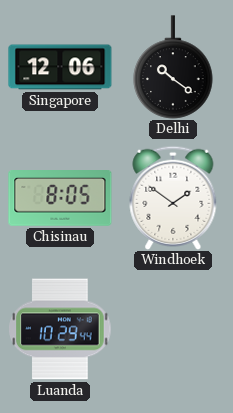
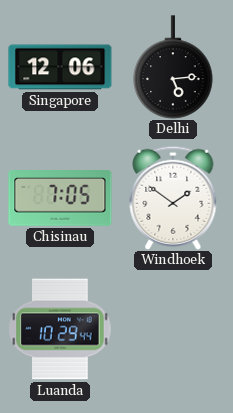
Delhi: 10:21 -> 5:14 (173, 67)
Chisinau: 8:05 -> 7:05 (60, 199)
